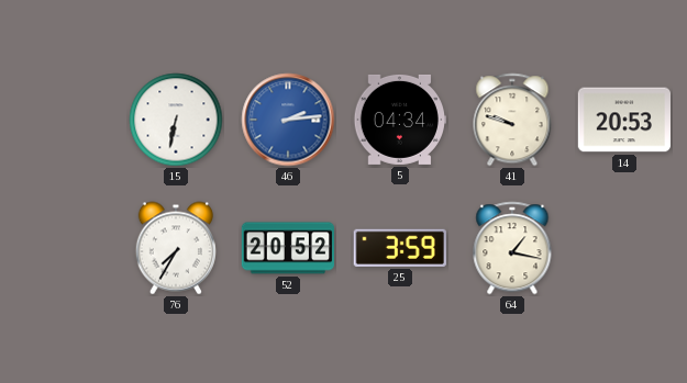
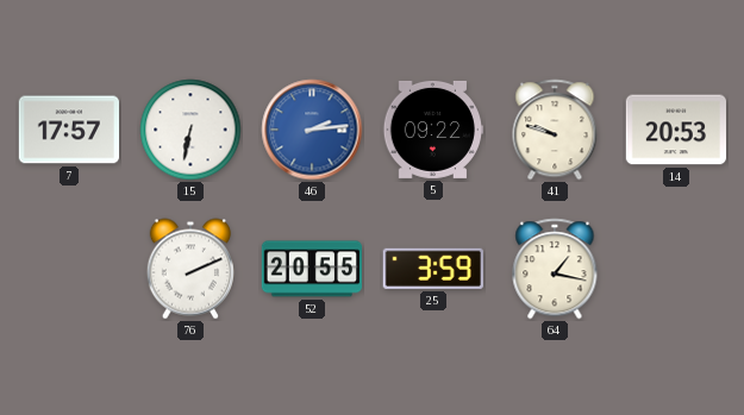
7: none -> 17:57 (68, 130)
5: 04:34 -> 09:22 (432, 130)
76: 7:35 -> 2:11 (190, 269)
52: 20:52 -> 20:55 (311, 269)
